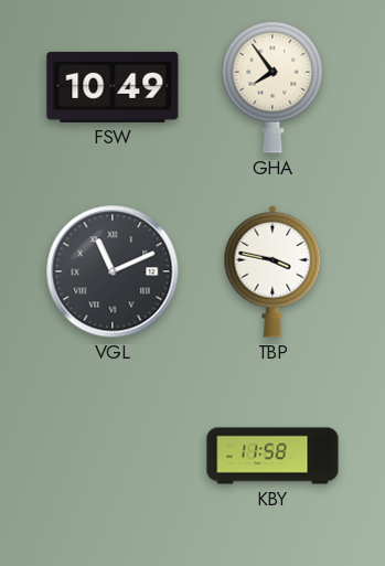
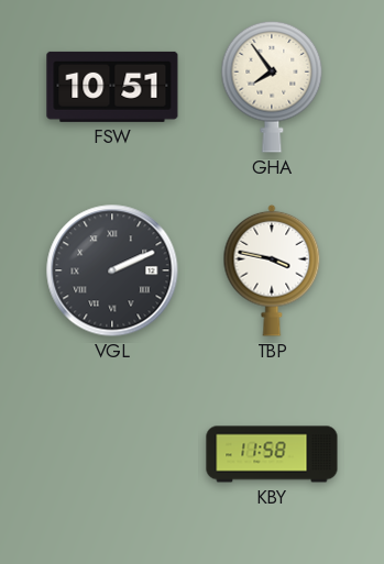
FSW: 10:49 -> 10:51 (112, 87)
VGL: 11:11 -> 2:11 (112, 270)
